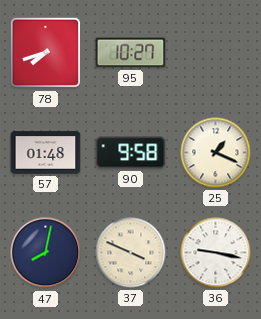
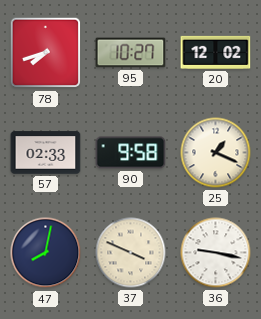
20: none -> 12:02 (216, 52)
57: 01:48 -> 02:33 (46, 153)
